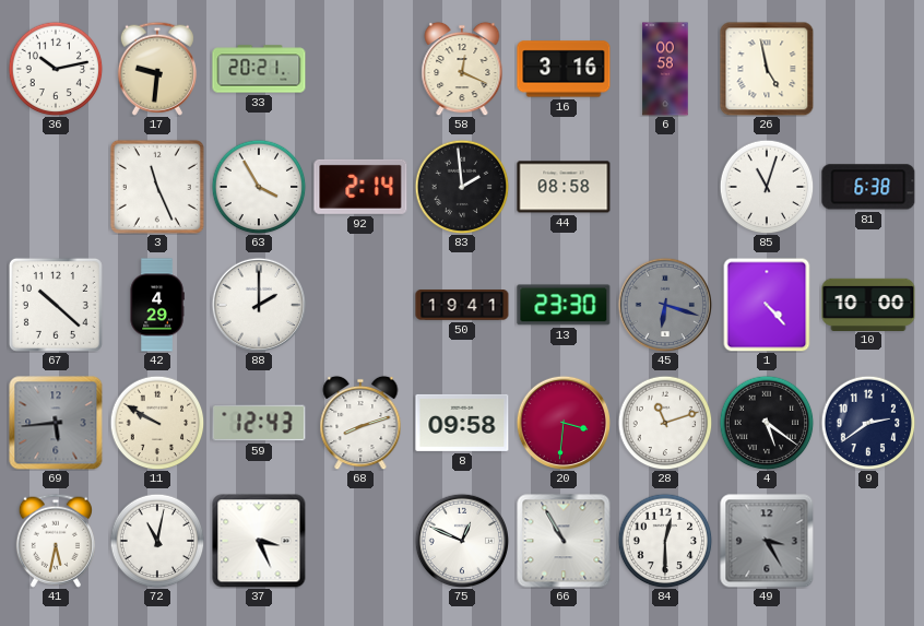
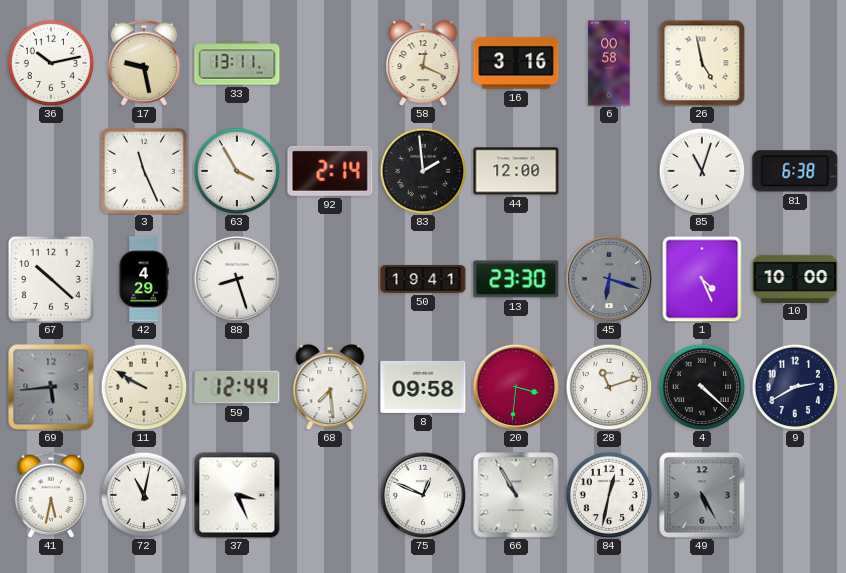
17: 9:31 -> 9:28 (143, 63)
33: 20:21 -> 13:11 (237, 63)
44: 08:58 -> 12:00 (516, 171)
88: 2:00 -> 8:27 (236, 278)
1: 4:23 -> 4:26 (702, 279)
59: 12:43 -> 12:44 (237, 387)
68: 8:12 -> 7:29 (330, 387)
4: 5:21 -> 4:22 (702, 387)
9: 2:39 -> 2:40 (795, 387)
84: 12:30 -> 12:32 (609, 495)
49: 3:25 -> 5:25 (702, 495)
